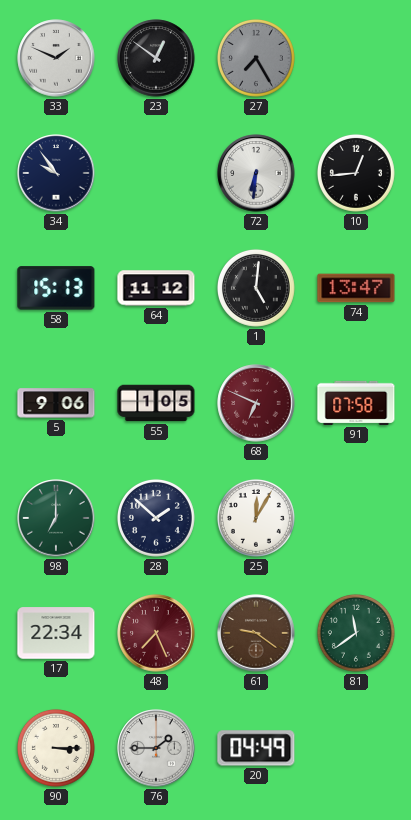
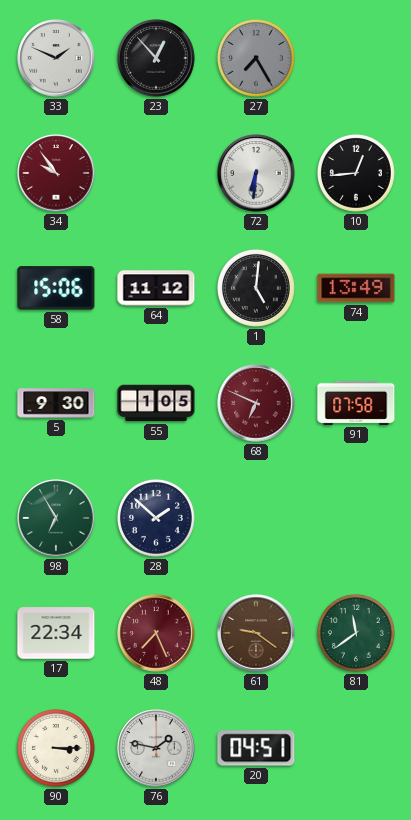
23: 12:51 -> 12:53 (156, 58)
34 dial: navy -> burgundy (56, 173)
58: 15:13 -> 15:06 (56, 288)
74: 13:47 -> 13:49 (356, 288)
5: 9:06 -> 9:30 (56, 403)
98: 7:00 -> 6:55 (56, 518)
25: 12:05 -> none (256, 518)
76: 1:45 -> 1:47 (156, 748)
20: 04:49 -> 04:51 (256, 748)
